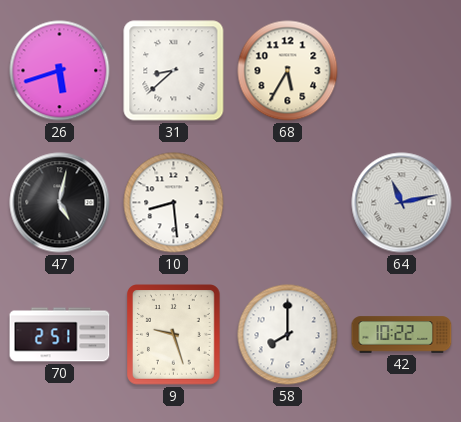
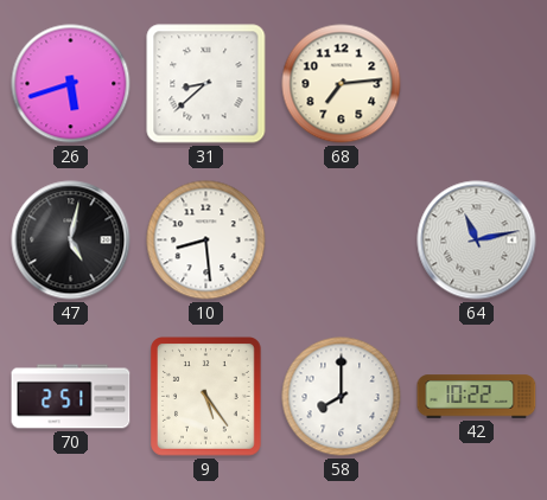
68: 5:35 -> 7:14 (342, 84)
9: 9:27 -> 5:24 (206, 397)
